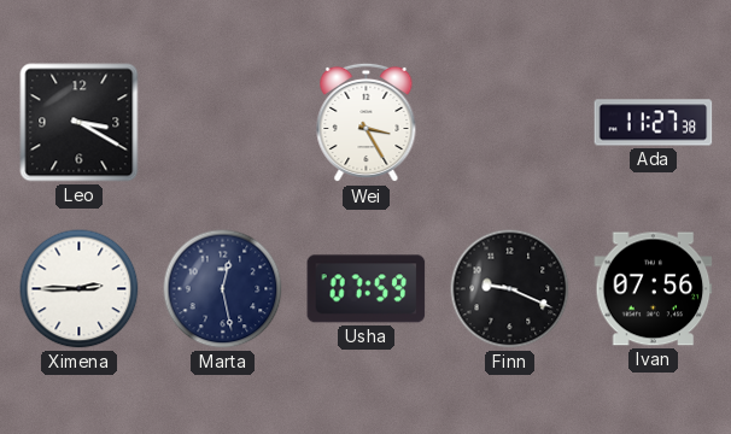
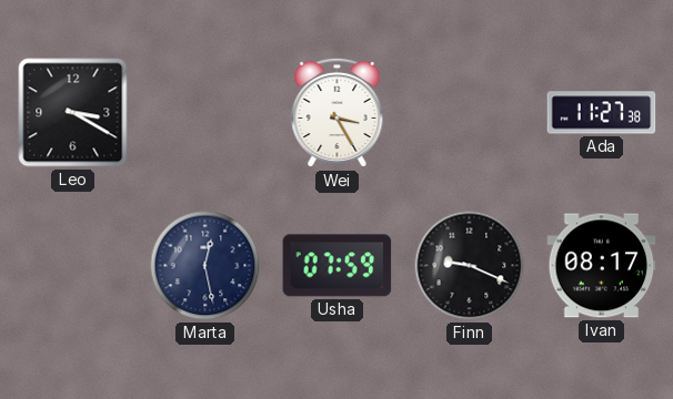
Ximena: 2:45 -> none (80, 289)
Ivan: 07:56 -> 08:17 (602, 266)
